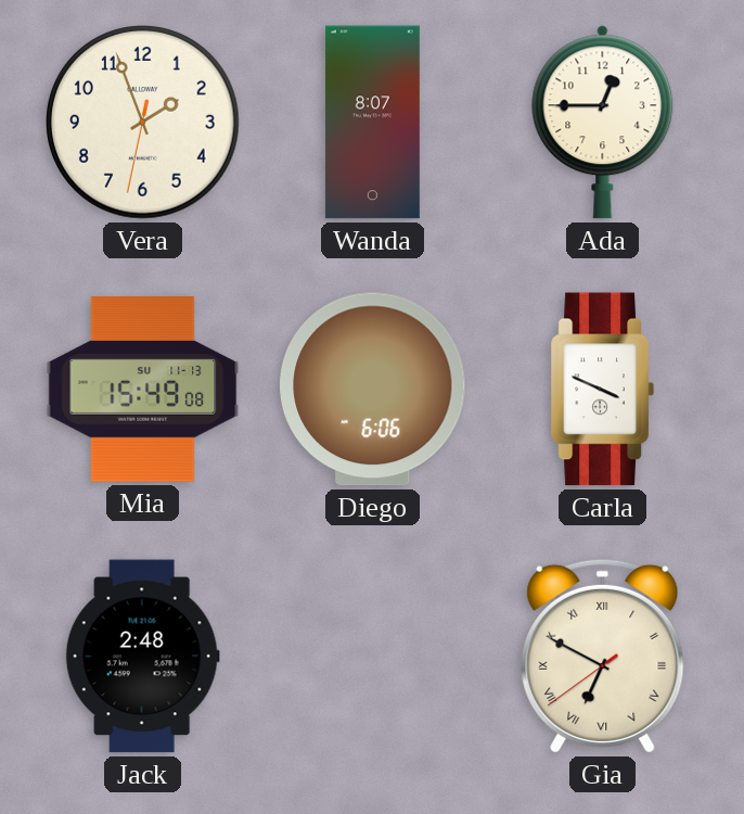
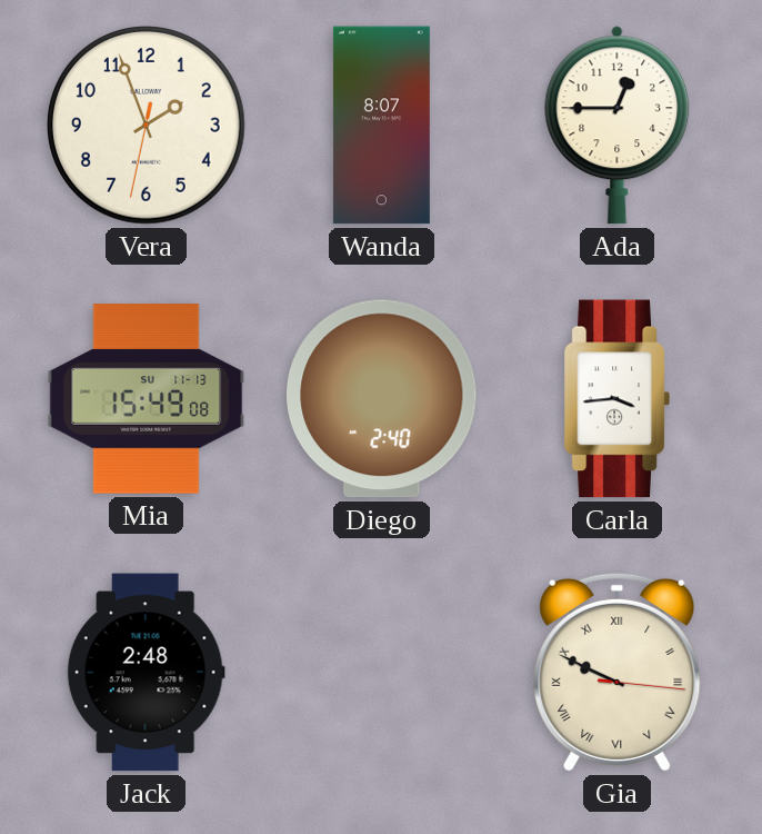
Diego: 6:06 -> 2:40 (382, 399)
Carla: 3:49 -> 3:44 (616, 399)
Gia: 6:49 -> 9:49 (618, 672)
